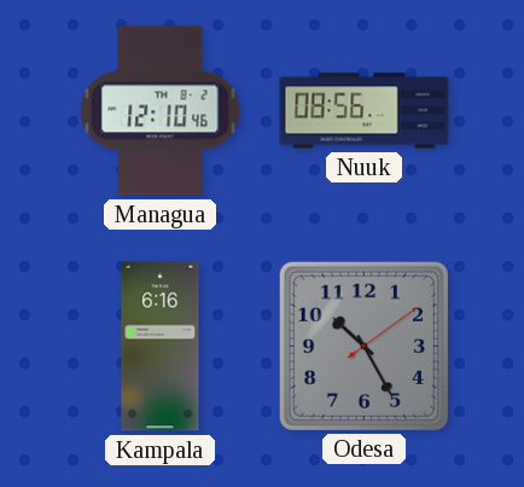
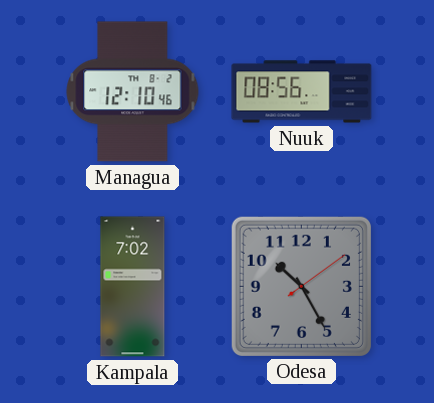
Kampala: 6:16 -> 7:02 (133, 287)
